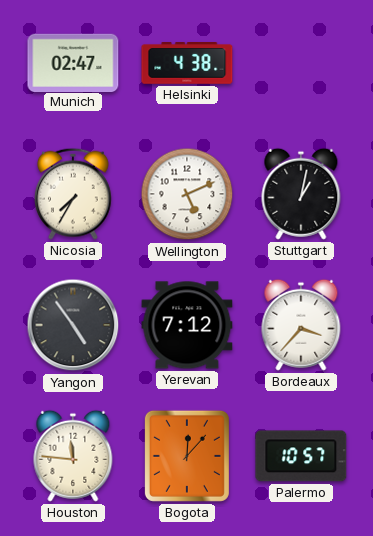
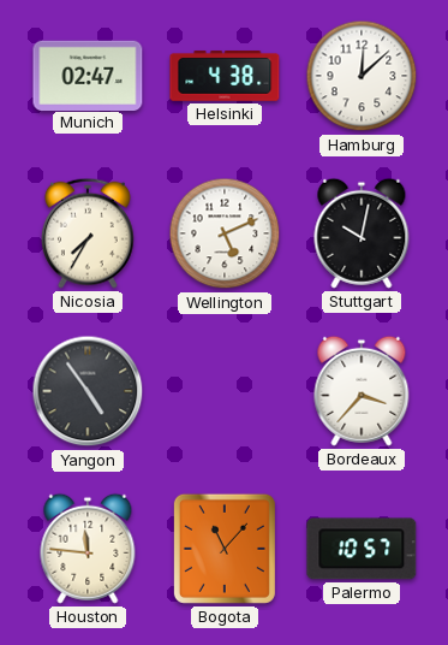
Hamburg: none -> 12:08 (362, 76)
Stuttgart: 1:02 -> 10:02 (362, 233)
Yerevan: 7:12 -> none (187, 325)
Bogota: 12:07 -> 11:07 (225, 549)
